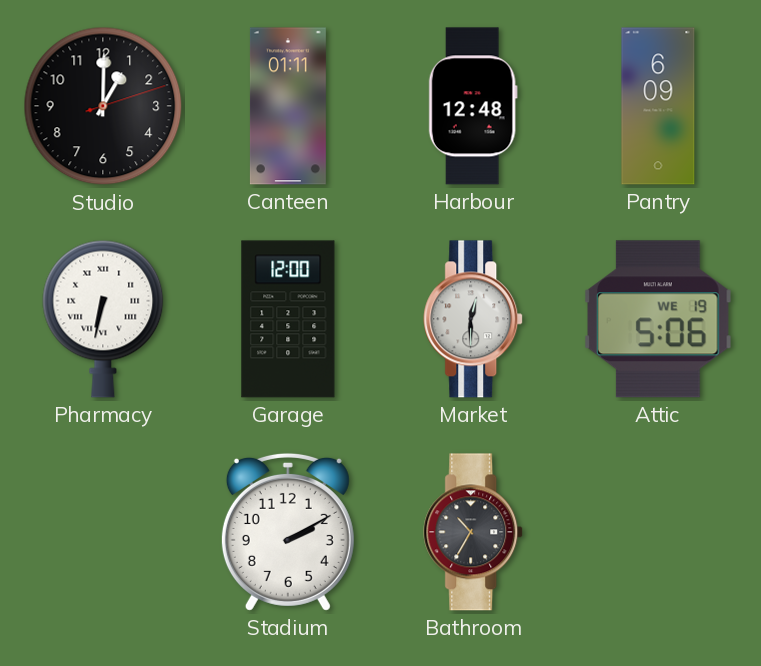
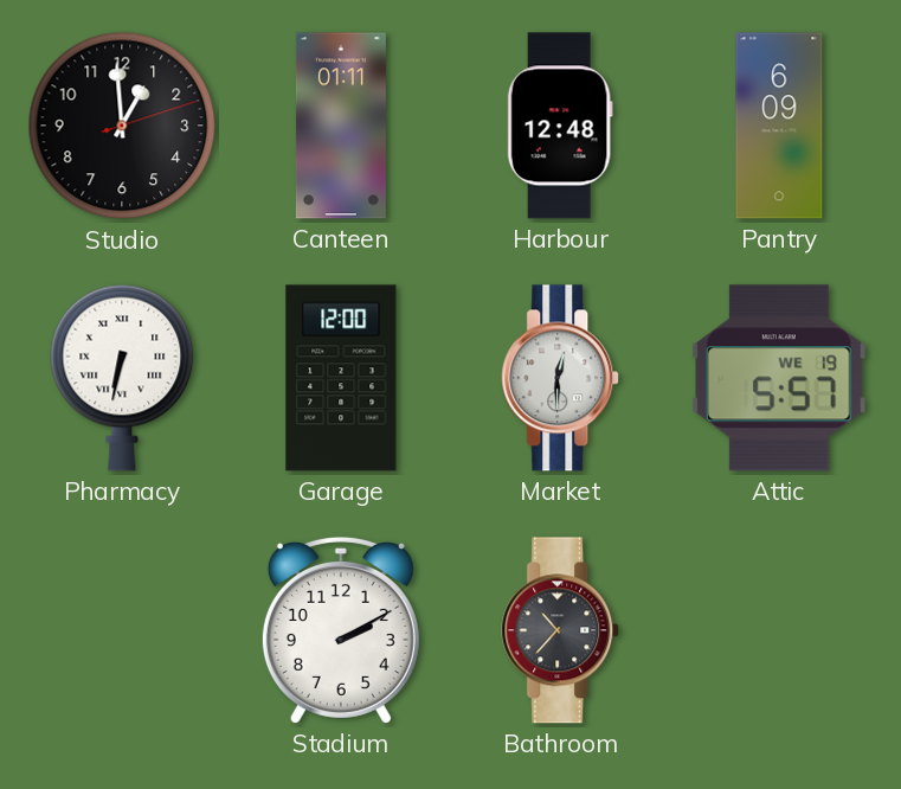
Studio: 1:00 -> 12:59 (122, 126)
Attic: 5:06 -> 5:57 (779, 378)
Bathroom: 10:35 -> 10:37 (561, 630)
